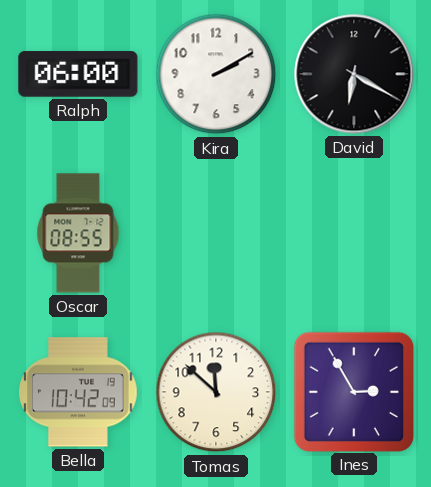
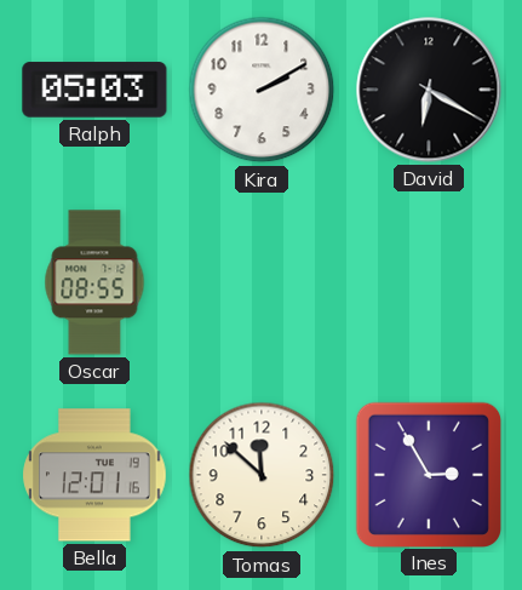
Ralph: 06:00 -> 05:03 (94, 90)
Bella: 10:42 -> 12:01 (94, 475)
